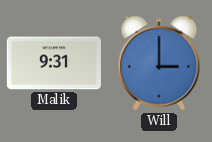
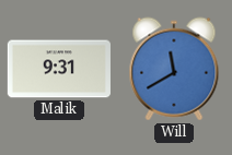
Will: 3:00 -> 11:40 (174, 69)
